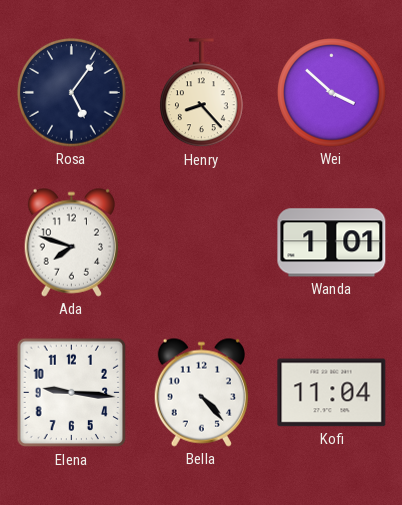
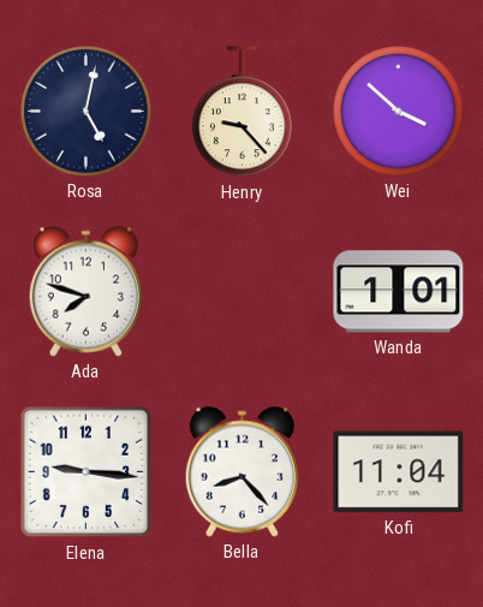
Rosa: 5:06 -> 5:02 (87, 112)
Henry: 8:23 -> 9:23 (243, 112)
Bella: 4:23 -> 8:23 (241, 471)
